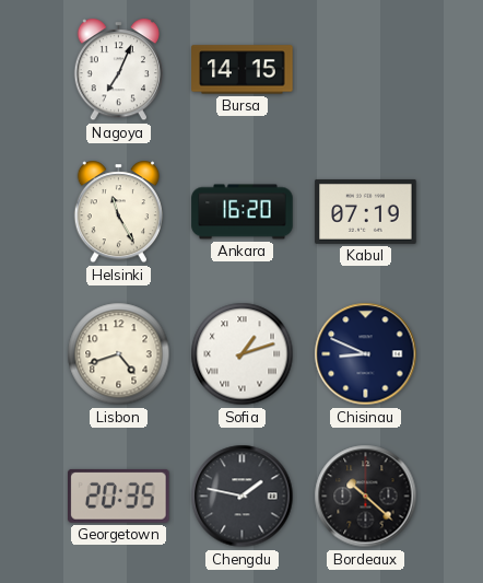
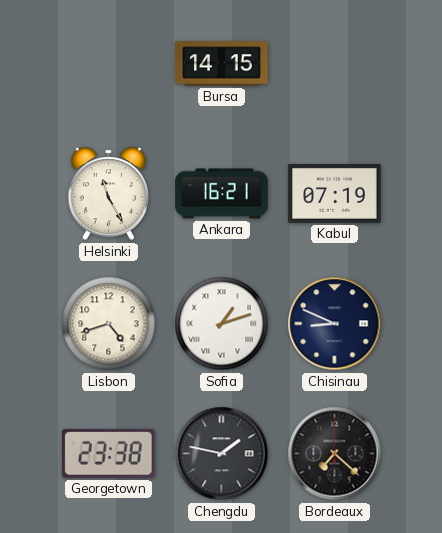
Nagoya: 7:04 -> none (118, 70)
Ankara: 16:20 -> 16:21 (222, 194)
Georgetown: 20:35 -> 23:38 (109, 453)
Bordeaux: 10:22 -> 7:22 (335, 454)
